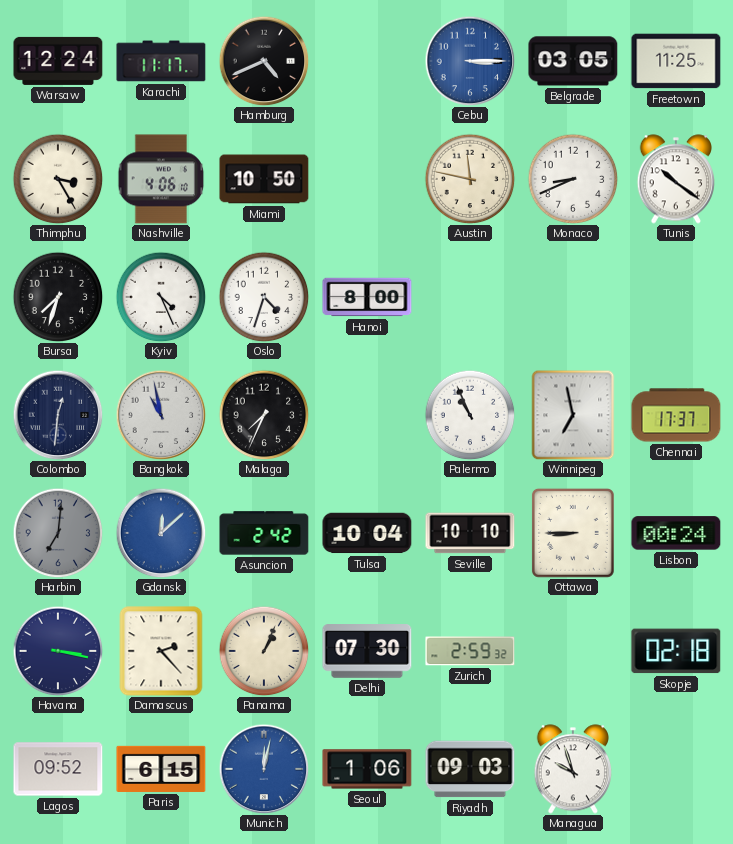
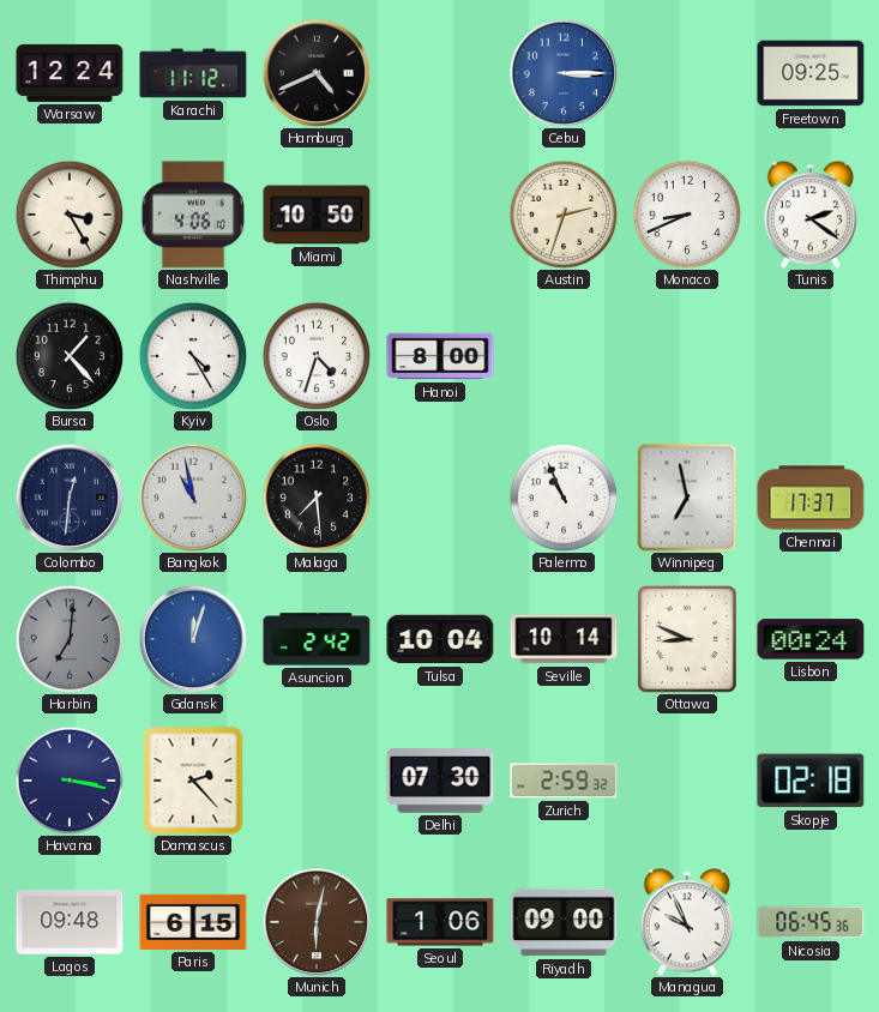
Karachi: 11:17 -> 11:12 (193, 73)
Belgrade: 03:05 -> none (573, 61)
Freetown: 11:25 -> 09:25 (811, 73)
Austin: 11:47 -> 2:33 (564, 215)
Tunis: 10:21 -> 2:21 (809, 215)
Bursa: 7:33 -> 1:23 (70, 356)
Kyiv: 4:26 -> 4:25 (193, 356)
Malaga: 7:34 -> 7:29 (317, 498)
Gdansk: 12:08 -> 12:03 (193, 639)
Seville: 10:10 -> 10:14 (564, 639)
Ottawa: 8:45 -> 8:49 (687, 639)
Panama: 1:04 -> none (264, 651)
Lagos: 09:52 -> 09:48 (70, 922)
Munich: 12:02 -> 6:02 (317, 922)
Munich dial: blue -> brown (317, 922)
Riyadh: 09:03 -> 09:00 (564, 922)
Managua: 9:57 -> 9:56 (686, 922)
Nicosia: none -> 06:45 (811, 922)
